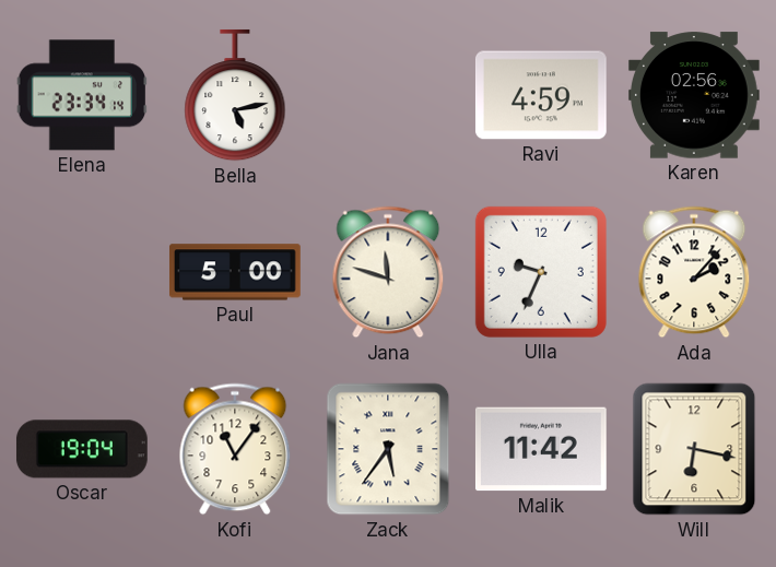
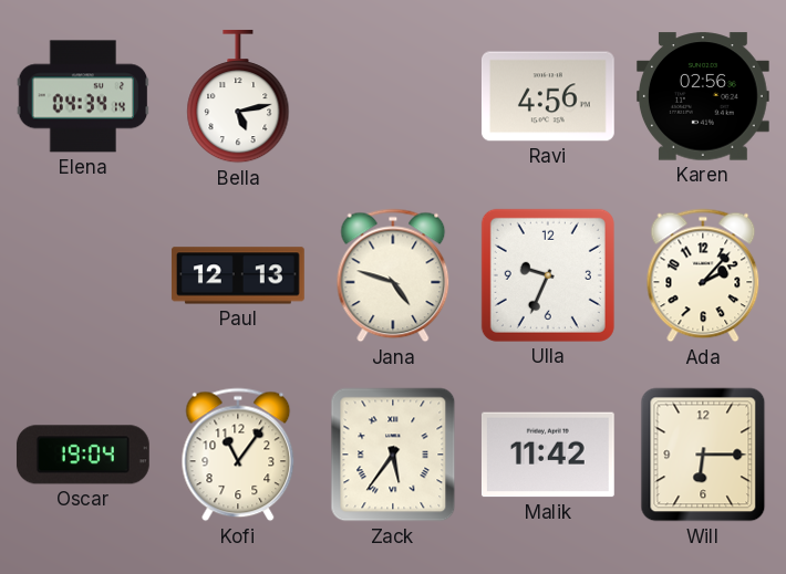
Elena: 23:34 -> 04:34 (83, 96)
Ravi: 4:59 -> 4:56 (548, 96)
Paul: 5:00 -> 12:13 (238, 275)
Jana: 11:48 -> 4:48 (393, 275)
Will: 6:17 -> 6:15 (703, 455)
